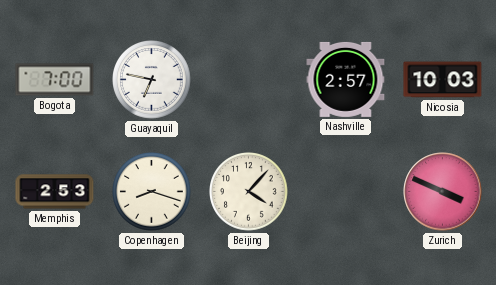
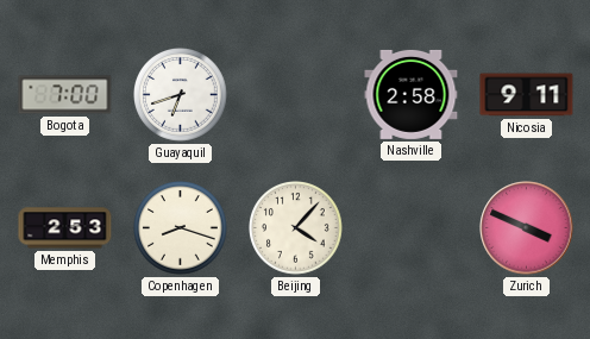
Guayaquil: 6:47 -> 6:42 (181, 95)
Nashville: 2:57 -> 2:58 (412, 94)
Nicosia: 10:03 -> 9:11 (527, 95)
